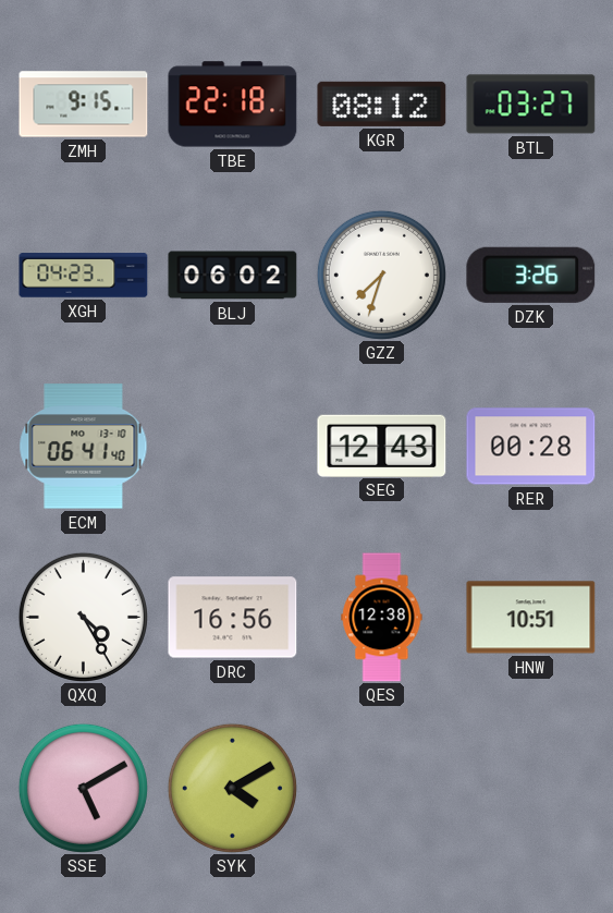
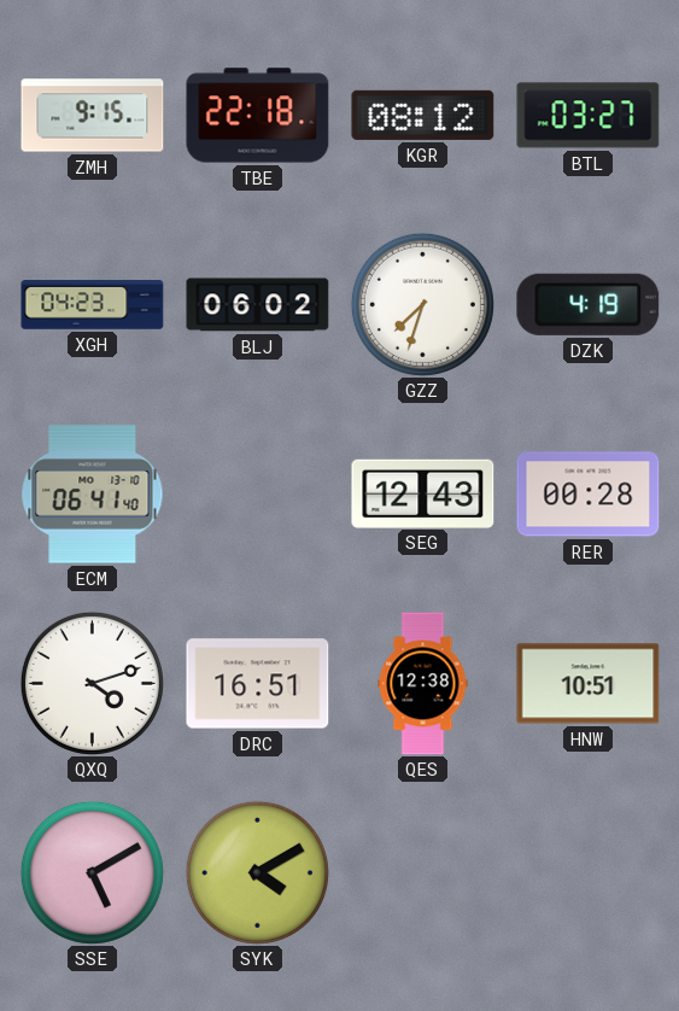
DZK: 3:26 -> 4:19 (589, 304)
QXQ: 4:25 -> 4:12 (92, 683)
DRC: 16:56 -> 16:51 (258, 684)
